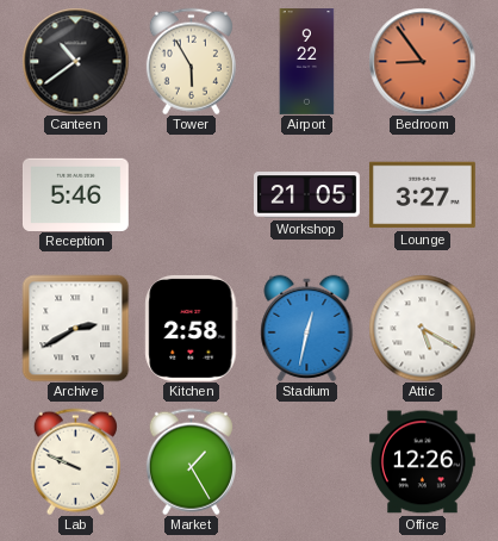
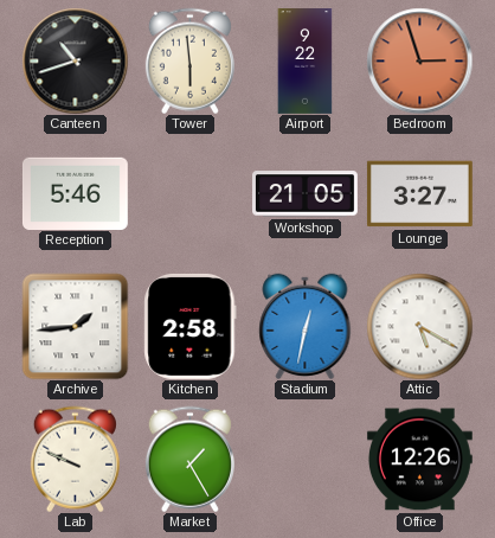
Canteen: 10:39 -> 10:42 (75, 60)
Tower: 5:55 -> 5:59 (189, 60)
Bedroom: 8:54 -> 2:57 (419, 60)
Archive: 2:40 -> 1:44 (75, 326)
